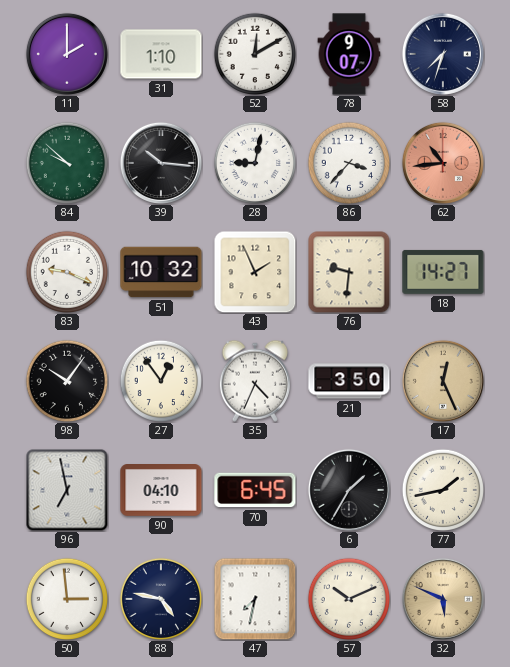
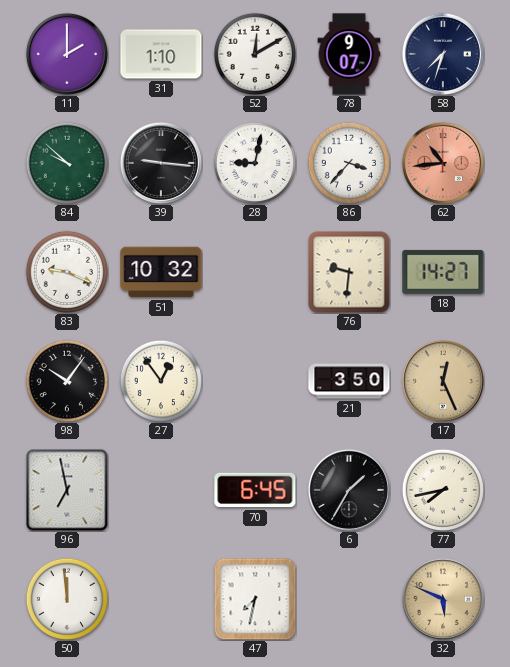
39: 10:16 -> 9:16 (161, 163)
43: 1:56 -> none (255, 272)
35: 4:34 -> none (255, 381)
90: 04:10 -> none (161, 490)
77: 1:43 -> 7:43 (442, 489)
50: 2:59 -> 11:59 (66, 598)
88: 4:47 -> none (160, 598)
57: 10:11 -> none (348, 598)
